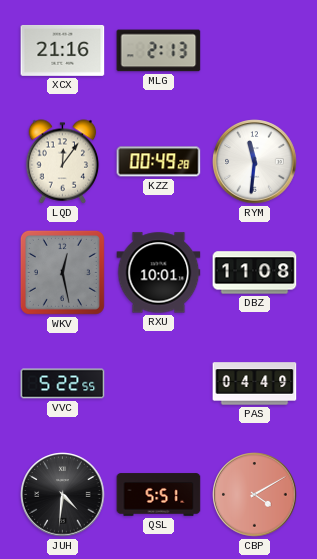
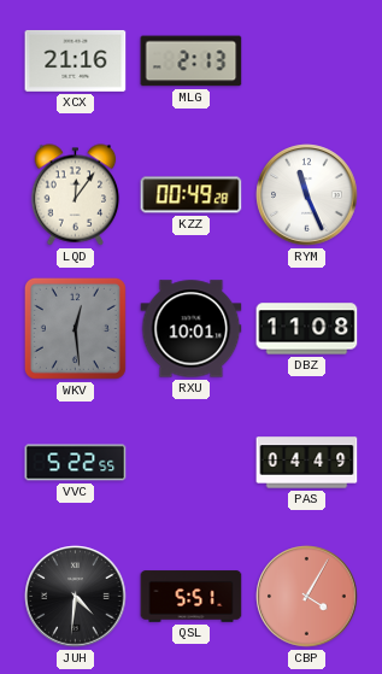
RYM: 11:31 -> 11:26 (307, 195)
WKV: 12:28 -> 12:29 (75, 328)
CBP: 4:10 -> 4:05 (307, 597)
